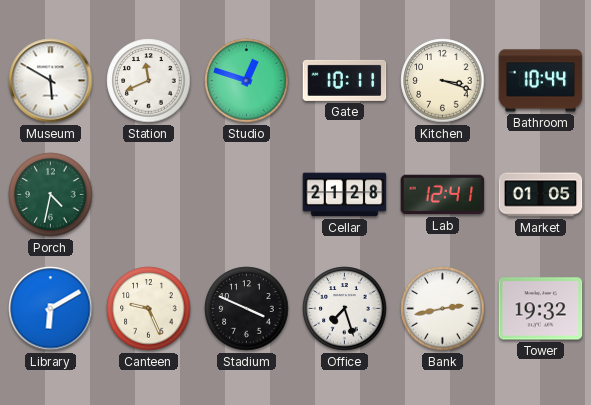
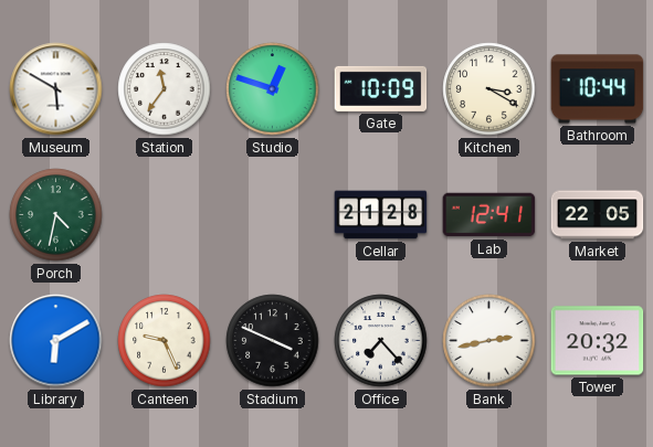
Station: 11:41 -> 11:36 (165, 89)
Gate: 10:11 -> 10:09 (381, 88)
Kitchen: 3:18 -> 3:20 (489, 89)
Market: 01:05 -> 22:05 (598, 215)
Office: 7:27 -> 7:23 (381, 341)
Tower: 19:32 -> 20:32 (598, 341)
